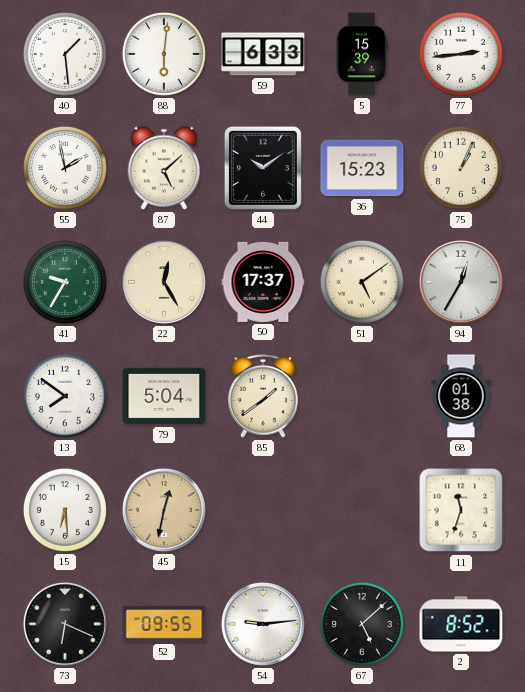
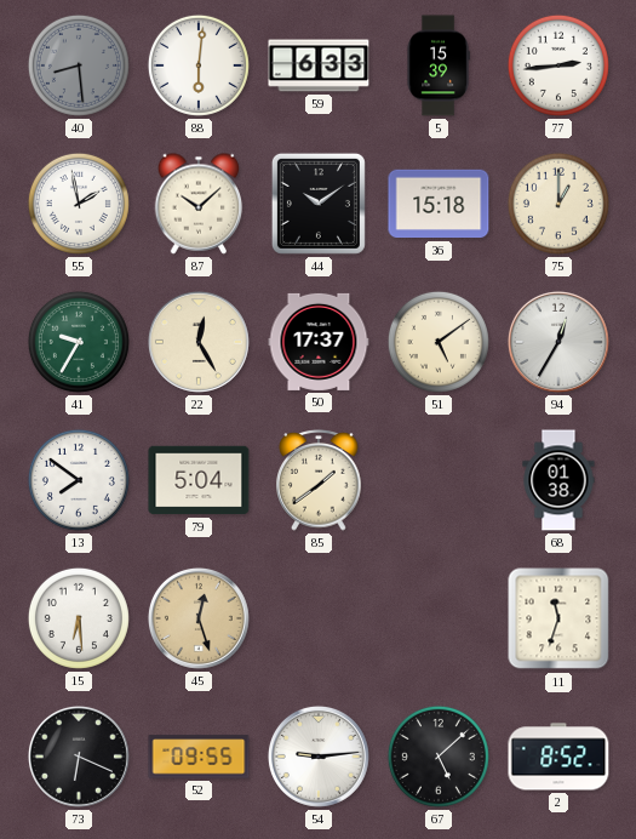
40: 1:29 -> 8:29 (79, 65)
40 dial: white -> grey (79, 65)
87: 5:08 -> 10:08 (199, 204)
36: 15:23 -> 15:18 (439, 204)
75: 1:04 -> 1:00 (558, 204)
45: 12:32 -> 12:27 (199, 618)
